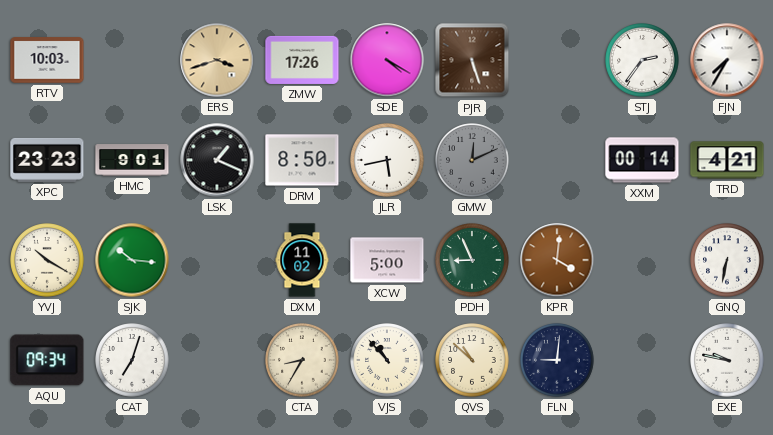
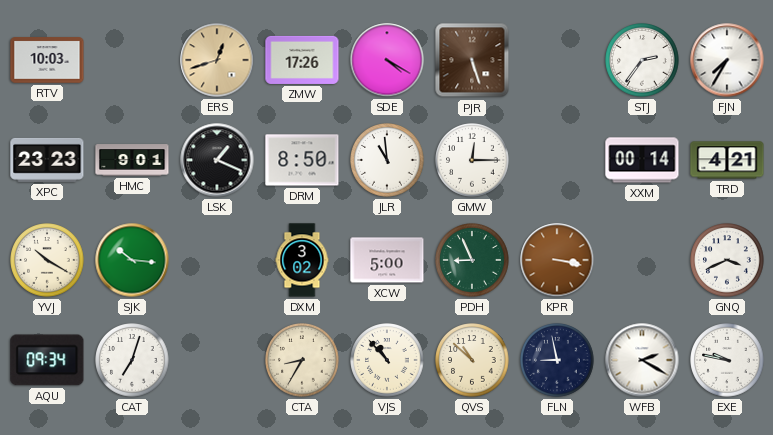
ERS: 3:42 -> 12:42 (217, 60)
JLR: 5:43 -> 10:59 (387, 160)
GMW: 12:11 -> 12:15 (472, 160)
GMW dial: grey -> white (472, 160)
DXM: 11:02 -> 3:02 (302, 260)
KPR: 4:01 -> 3:17 (557, 260)
GNQ: 6:32 -> 3:41 (727, 260)
FLN: 9:01 -> 8:58 (557, 360)
WFB: none -> 2:20 (642, 360)
